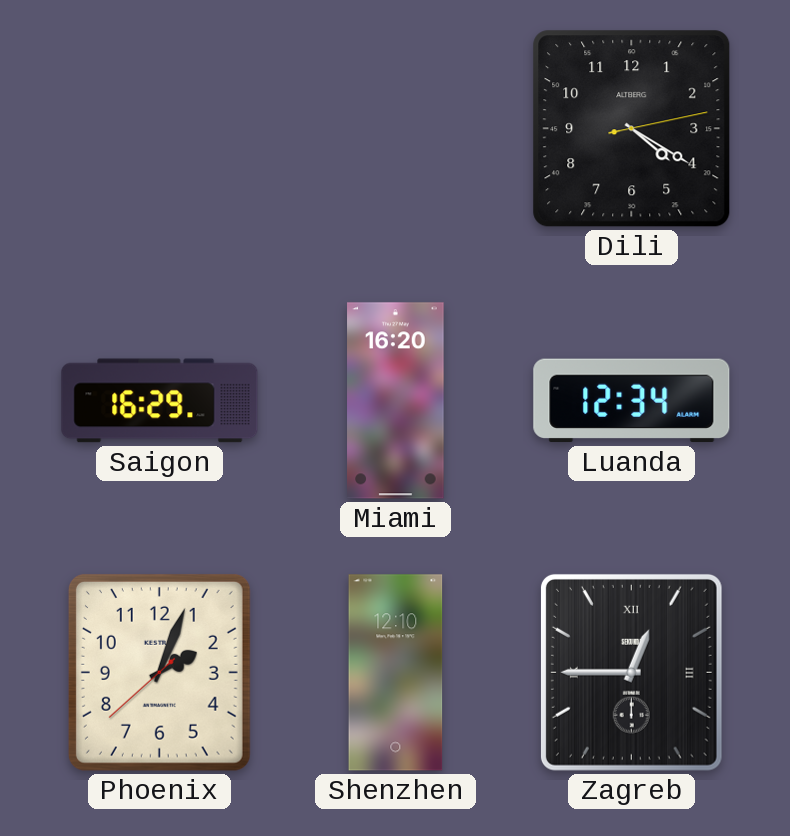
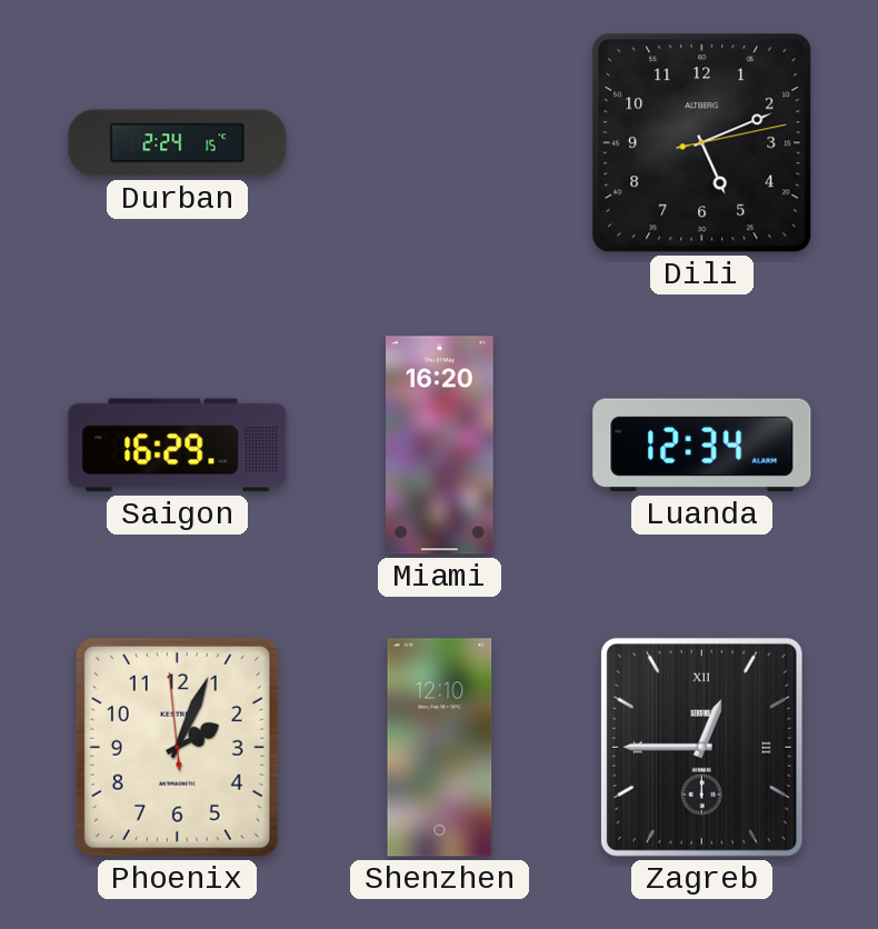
Durban: none -> 2:24 (178, 143)
Dili: 4:20 -> 5:11 (702, 143)
Phoenix: 2:03:38 -> 2:03:59 (177, 747)
